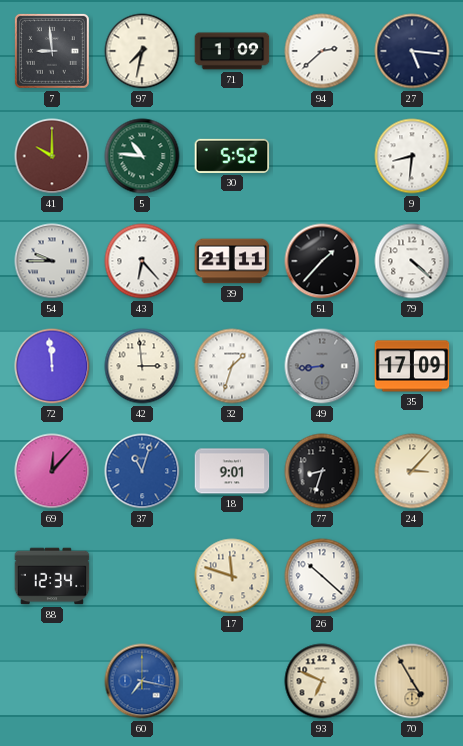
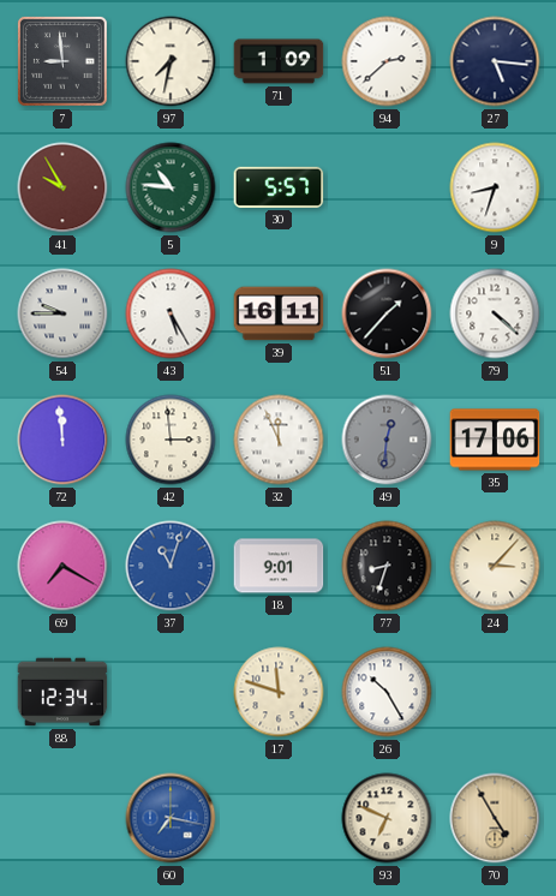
41: 10:00 -> 9:55 (62, 187)
30: 5:52 -> 5:57 (279, 187)
9: 8:31 -> 8:33 (495, 187)
43: 6:23 -> 5:25 (171, 313)
39: 21:11 -> 16:11 (279, 313)
32: 1:33 -> 11:56 (279, 440)
49: 8:44 -> 12:31 (387, 440)
35: 17:09 -> 17:06 (495, 440)
69: 12:07 -> 7:20 (62, 566)
26: 10:22 -> 10:25 (387, 692)
